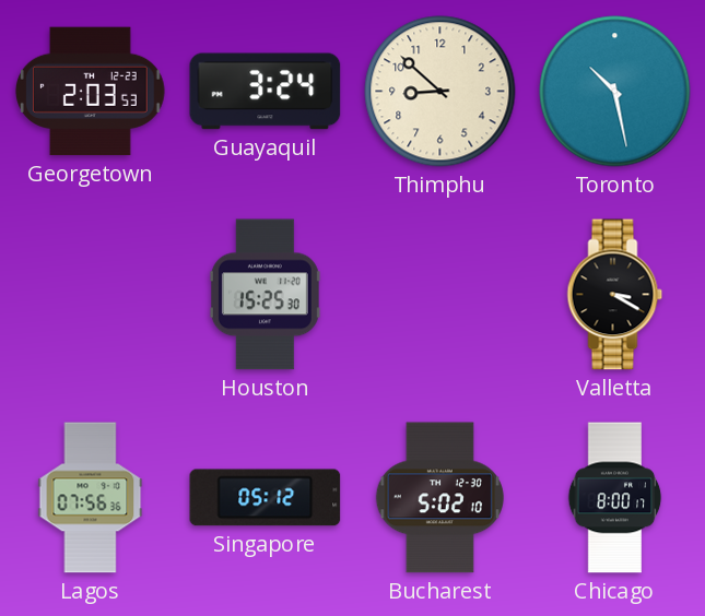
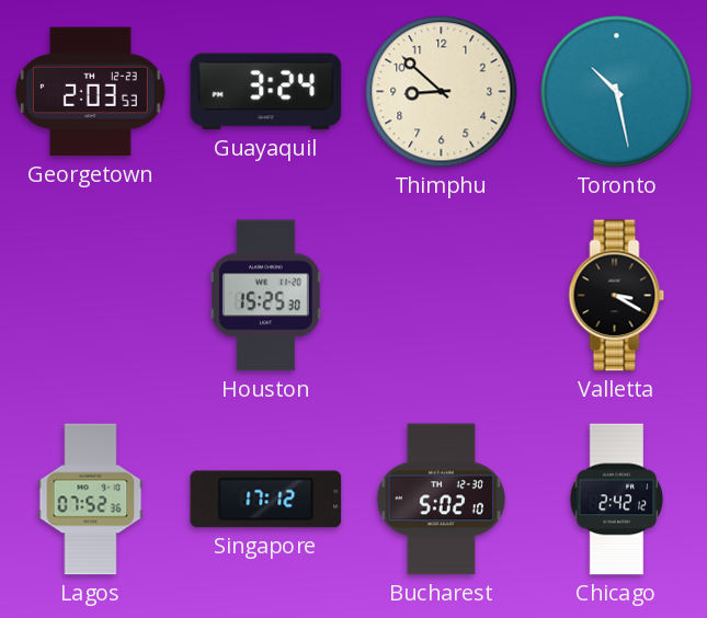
Lagos: 07:56 -> 07:52 (91, 500)
Singapore: 05:12 -> 17:12 (266, 500)
Chicago: 8:00 -> 2:42 (617, 500)
